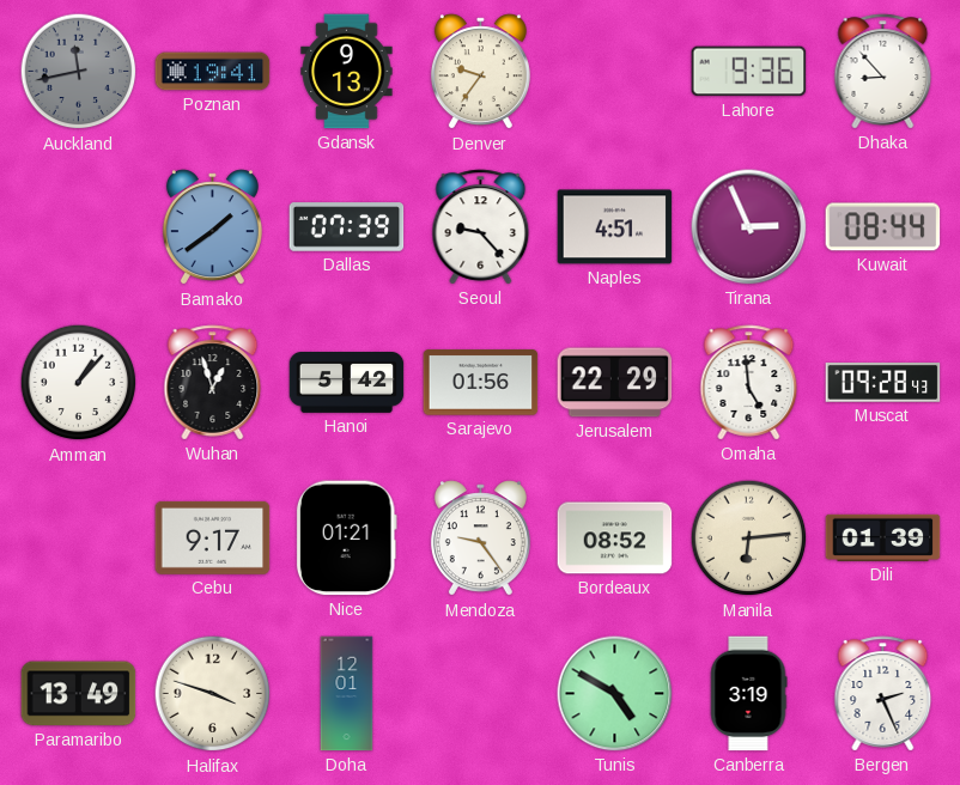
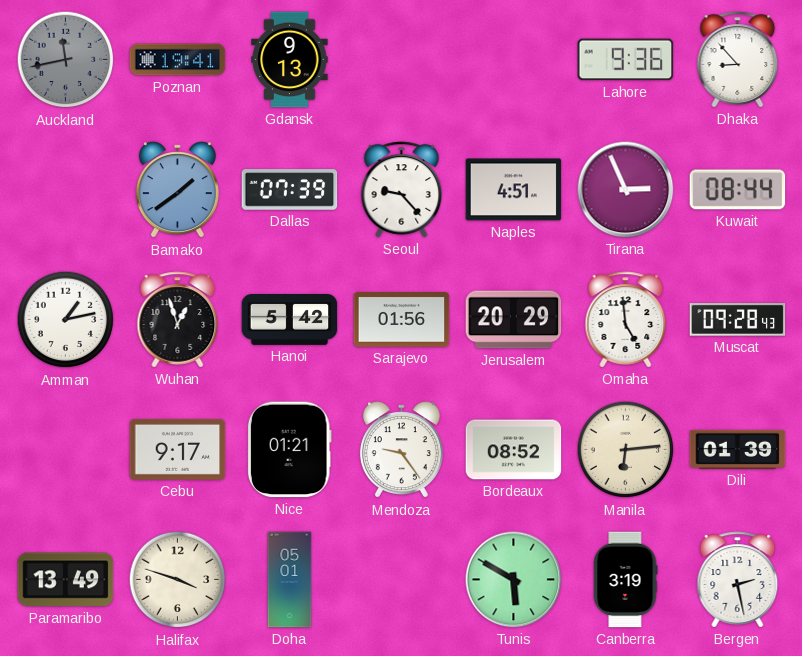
Denver: 9:36 -> none (480, 72)
Amman: 1:07 -> 1:13 (66, 320)
Jerusalem: 22:29 -> 20:29 (514, 320)
Doha: 12:01 -> 05:01 (290, 580)
Tunis: 4:50 -> 5:50 (514, 580)
Bergen: 2:26 -> 2:28 (738, 580)
